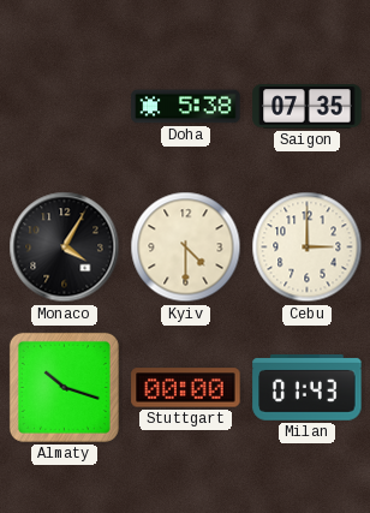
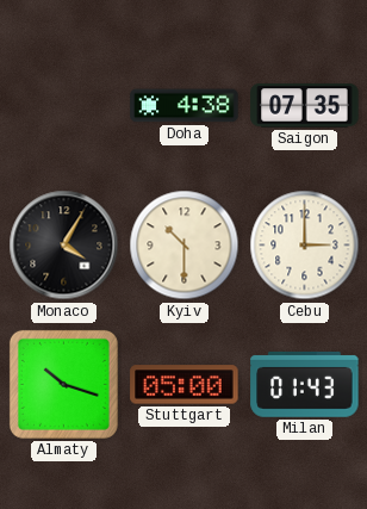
Doha: 5:38 -> 4:38 (185, 106)
Kyiv: 4:30 -> 10:30 (185, 246)
Stuttgart: 00:00 -> 05:00 (185, 385)
